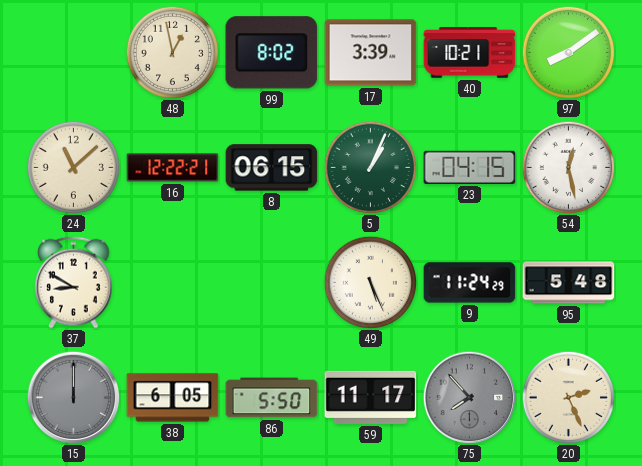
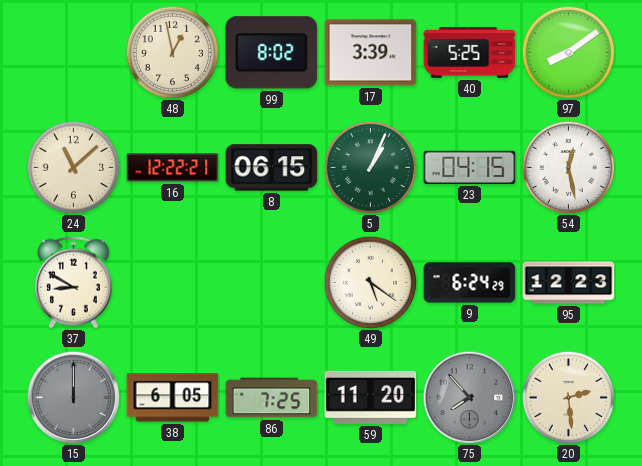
40: 10:21 -> 5:25 (470, 53)
49: 5:26 -> 5:21 (370, 282)
9: 11:24 -> 6:24 (470, 283)
95: 5:48 -> 12:23 (569, 283)
86: 5:50 -> 7:25 (272, 398)
59: 11:17 -> 11:20 (371, 397)
20: 2:26 -> 2:29 (568, 397)
